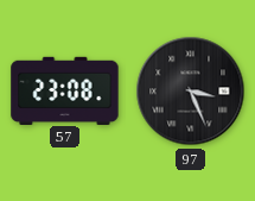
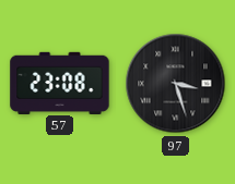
97: 3:26 -> 3:27 (176, 84)
